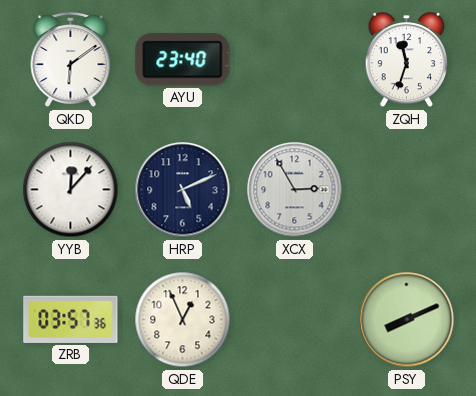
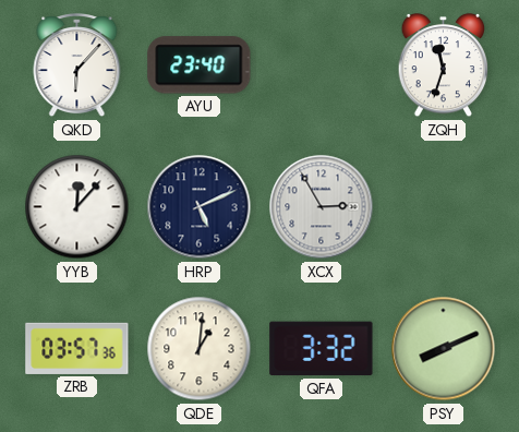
QKD: 6:09 -> 6:07 (77, 67)
QDE: 12:56 -> 1:01 (200, 349)
QFA: none -> 3:32 (322, 349)
